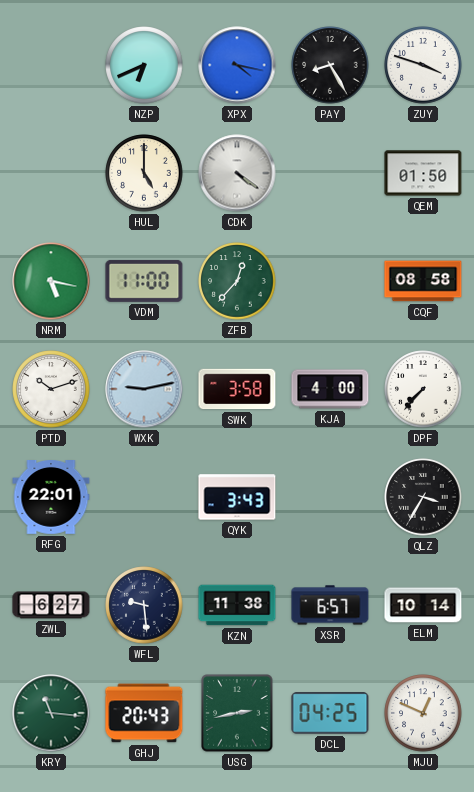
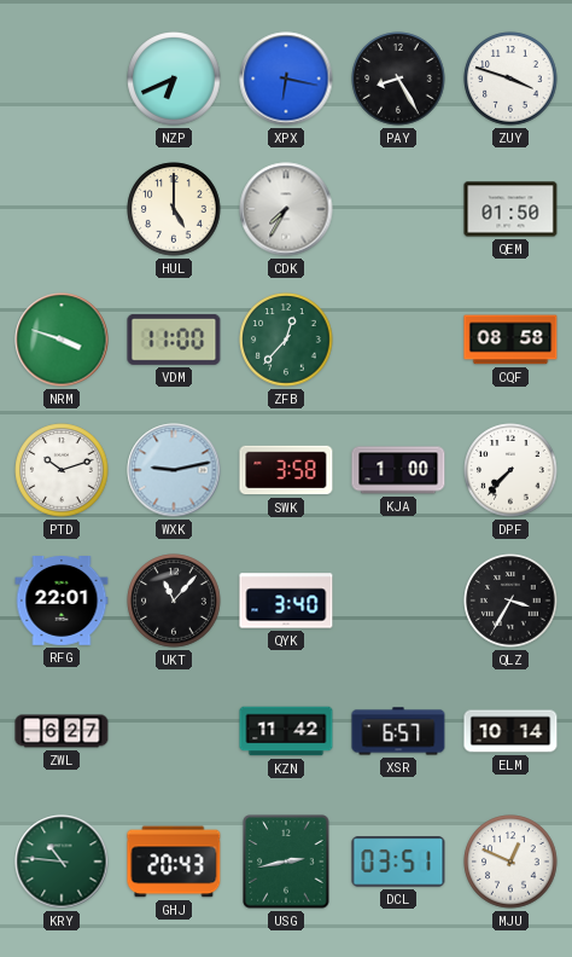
XPX: 4:17 -> 6:17 (286, 79)
CDK: 4:21 -> 7:35 (286, 209)
NRM: 5:17 -> 3:48 (62, 340)
KJA: 4:00 -> 1:00 (398, 470)
UKT: none -> 11:07 (174, 601)
QYK: 3:43 -> 3:40 (286, 601)
WFL: 9:29 -> none (144, 605)
KZN: 11:38 -> 11:42 (286, 731)
KRY: 11:16 -> 10:46 (62, 862)
DCL: 04:25 -> 03:51 (398, 862)
